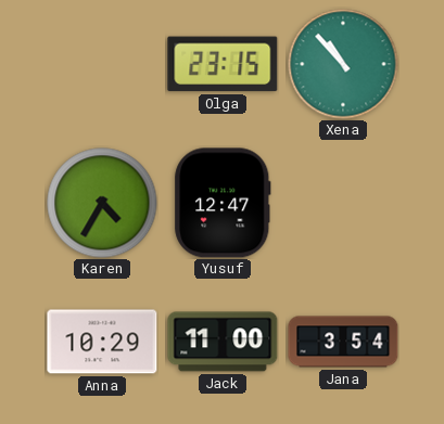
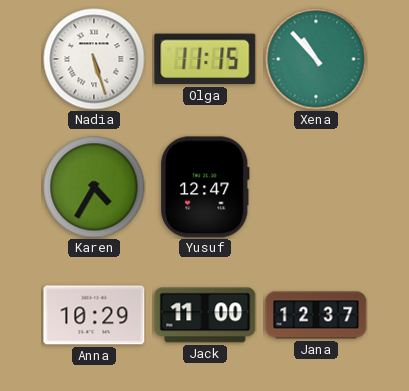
Nadia: none -> 5:27 (94, 59)
Olga: 23:15 -> 11:15 (205, 59)
Jana: 3:54 -> 12:37 (316, 315)
